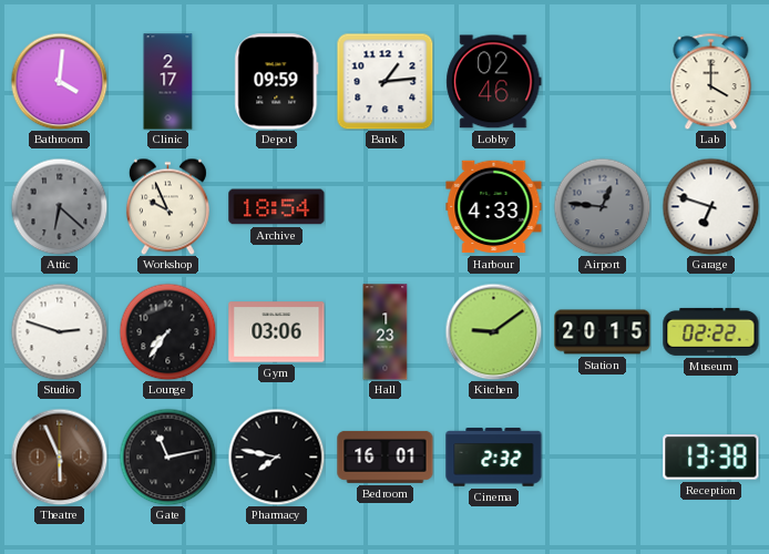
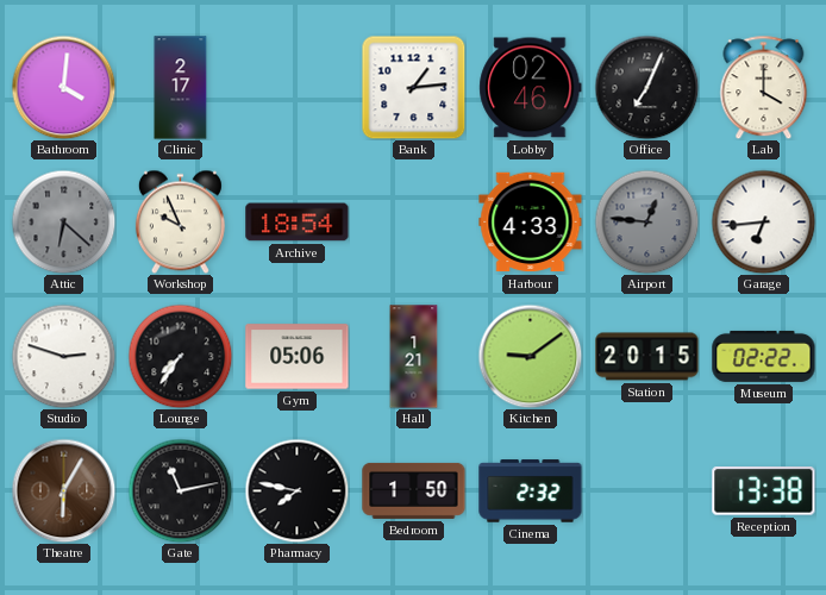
Depot: 09:59 -> none (277, 82)
Office: none -> 7:04 (646, 87)
Garage: 6:48 -> 6:44 (763, 221)
Gym: 03:06 -> 05:06 (298, 357)
Hall: 1:23 -> 1:21 (414, 357)
Theatre: 5:56 -> 6:05 (63, 490)
Bedroom: 16:01 -> 1:50 (414, 490)
